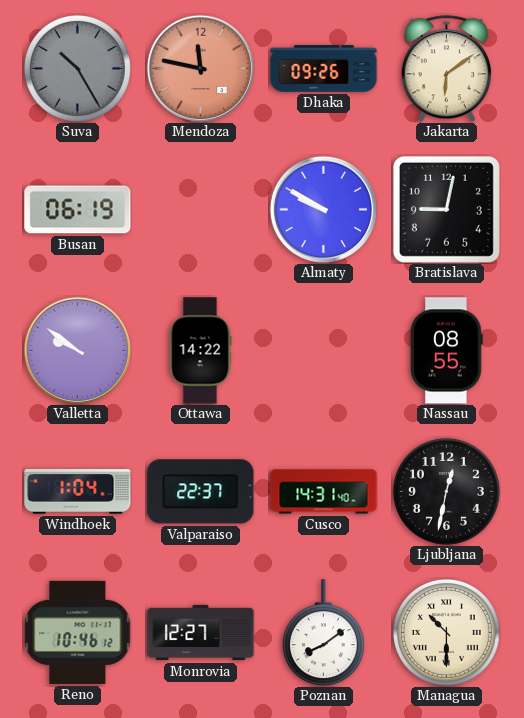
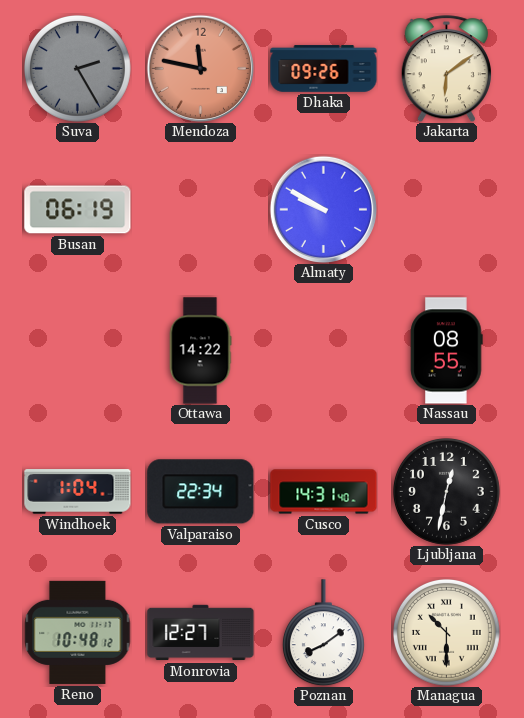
Suva: 10:25 -> 2:25 (77, 68)
Bratislava: 9:02 -> none (446, 209)
Valletta: 9:51 -> none (77, 350)
Valparaiso: 22:37 -> 22:34 (201, 492)
Reno: 10:46 -> 10:48 (78, 632)
